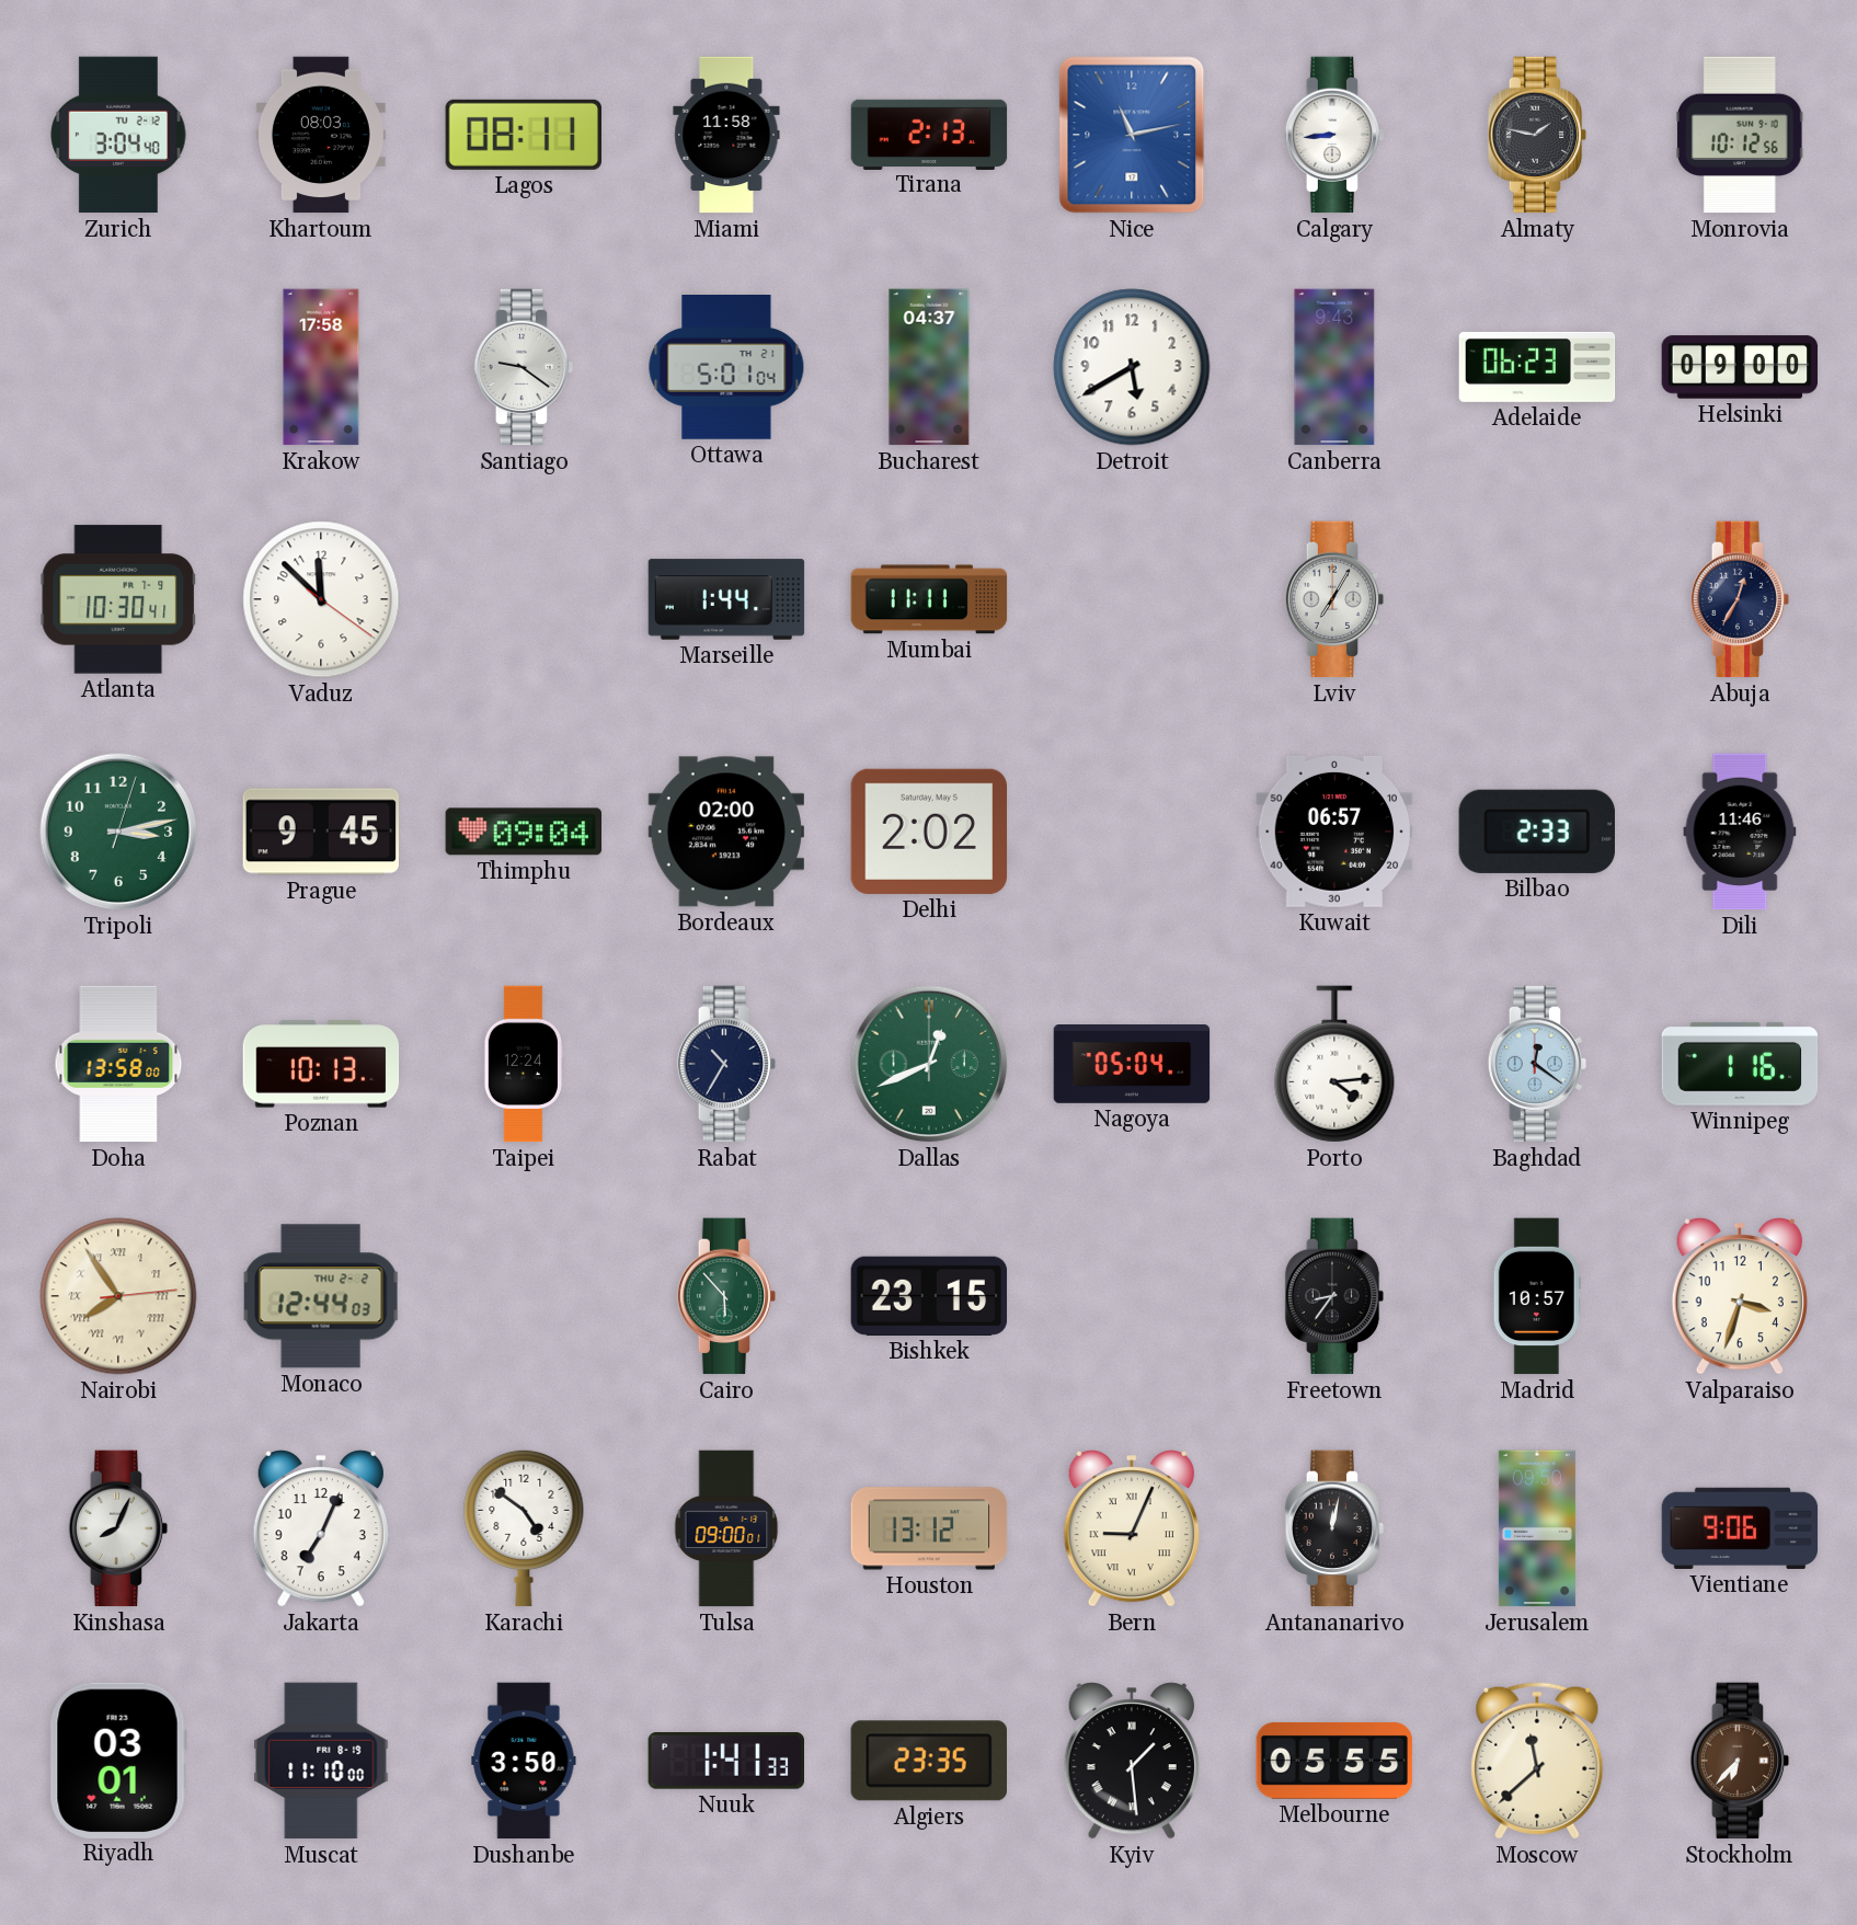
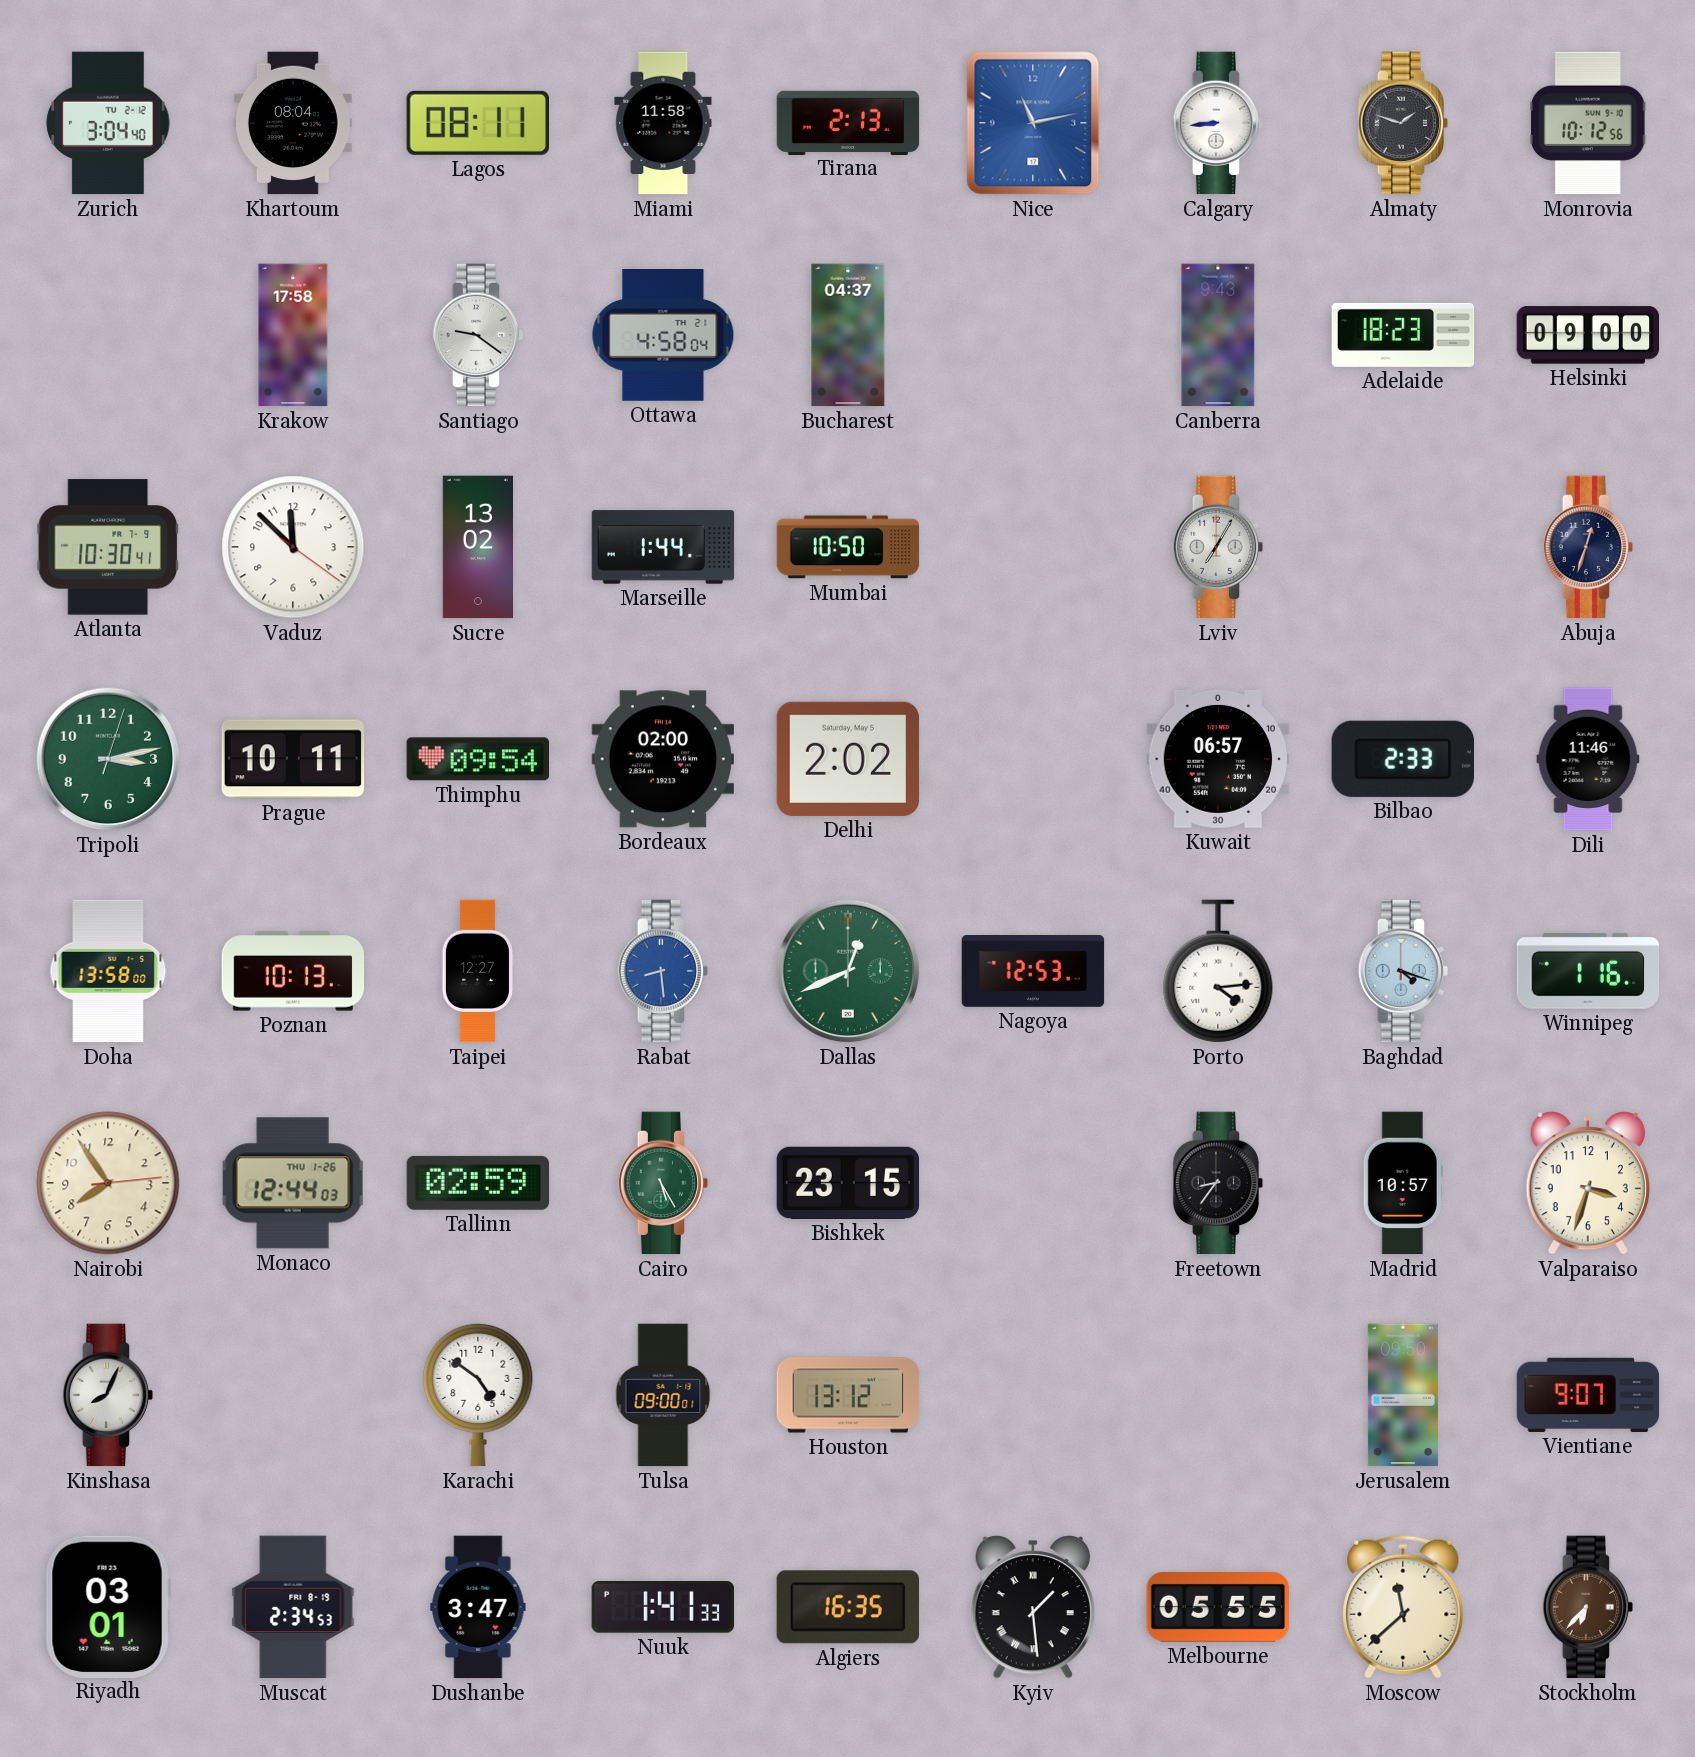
Khartoum: 08:03 -> 08:04 (293, 123)
Almaty: 1:47 -> 1:48 (1403, 123)
Ottawa: 5:01 -> 4:58 (663, 336)
Detroit: 5:40 -> none (1132, 367)
Adelaide: 06:23 -> 18:23 (1403, 335)
Sucre: none -> 13:02 (477, 547)
Mumbai: 11:11 -> 10:50 (848, 547)
Abuja: 12:35 -> 12:33 (1588, 547)
Prague: 9:45 -> 10:11 (293, 759)
Thimphu: 09:04 -> 09:54 (477, 759)
Taipei: 12:24 -> 12:27 (478, 971)
Rabat: 10:35 -> 8:29 (663, 971)
Rabat dial: navy -> blue (663, 971)
Nagoya: 05:04 -> 12:53 (1033, 972)
Baghdad: 12:21 -> 4:18 (1403, 971)
Nairobi numerals: Roman -> Arabic (108, 1183)
Monaco date: THU 2-2 -> THU 1-26 (293, 1183)
Tallinn: none -> 02:59 (478, 1183)
Cairo: 5:53 -> 5:25 (663, 1183)
Jakarta: 7:04 -> none (321, 1528)
Bern: 9:04 -> none (1132, 1528)
Antananarivo: 12:02 -> none (1334, 1528)
Vientiane: 9:06 -> 9:07 (1588, 1395)
Muscat: 11:10 -> 2:34 (293, 1607)
Dushanbe: 3:50 -> 3:47 (478, 1607)
Algiers: 23:35 -> 16:35 (847, 1607)
